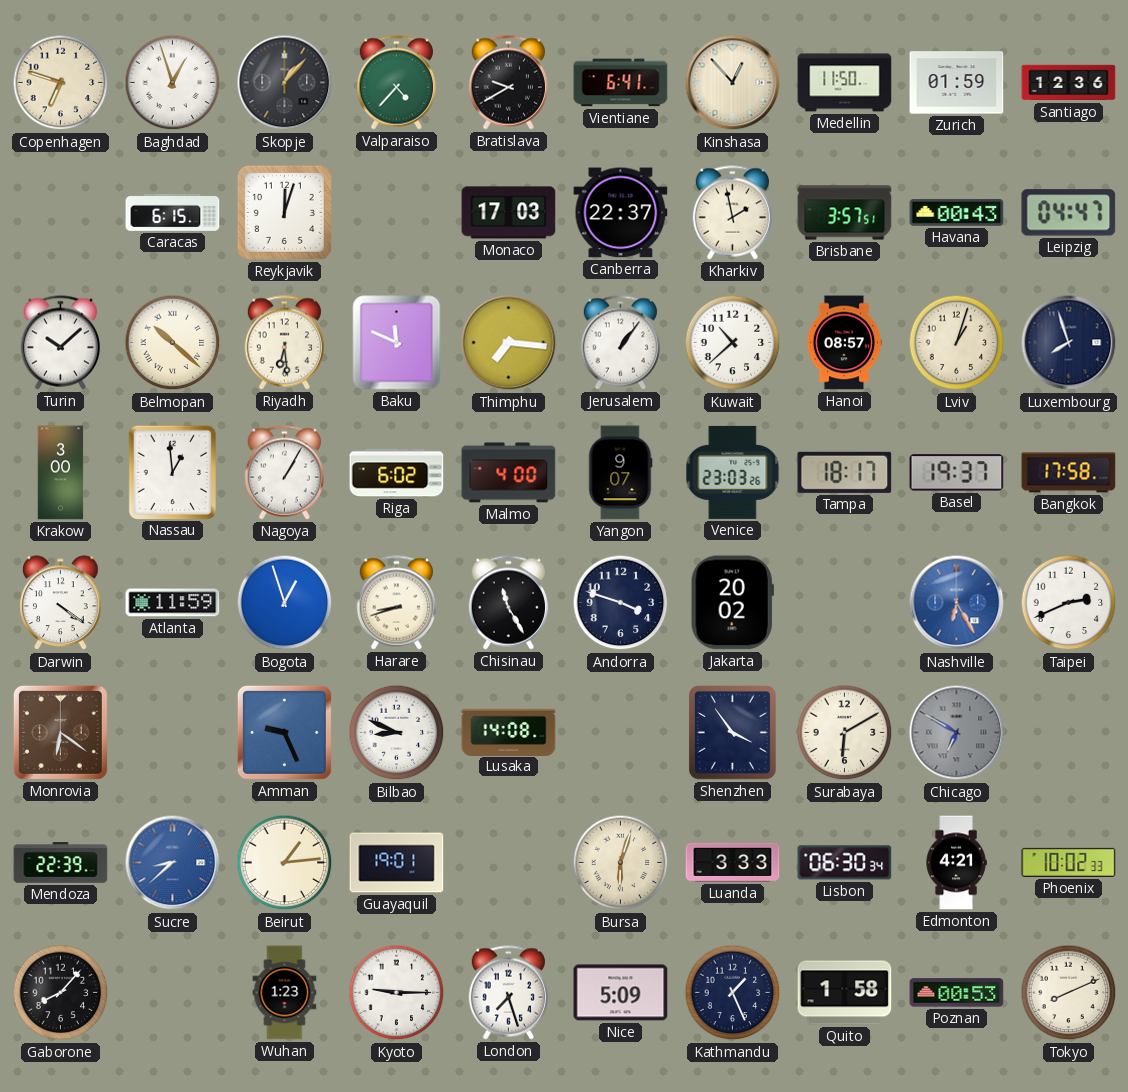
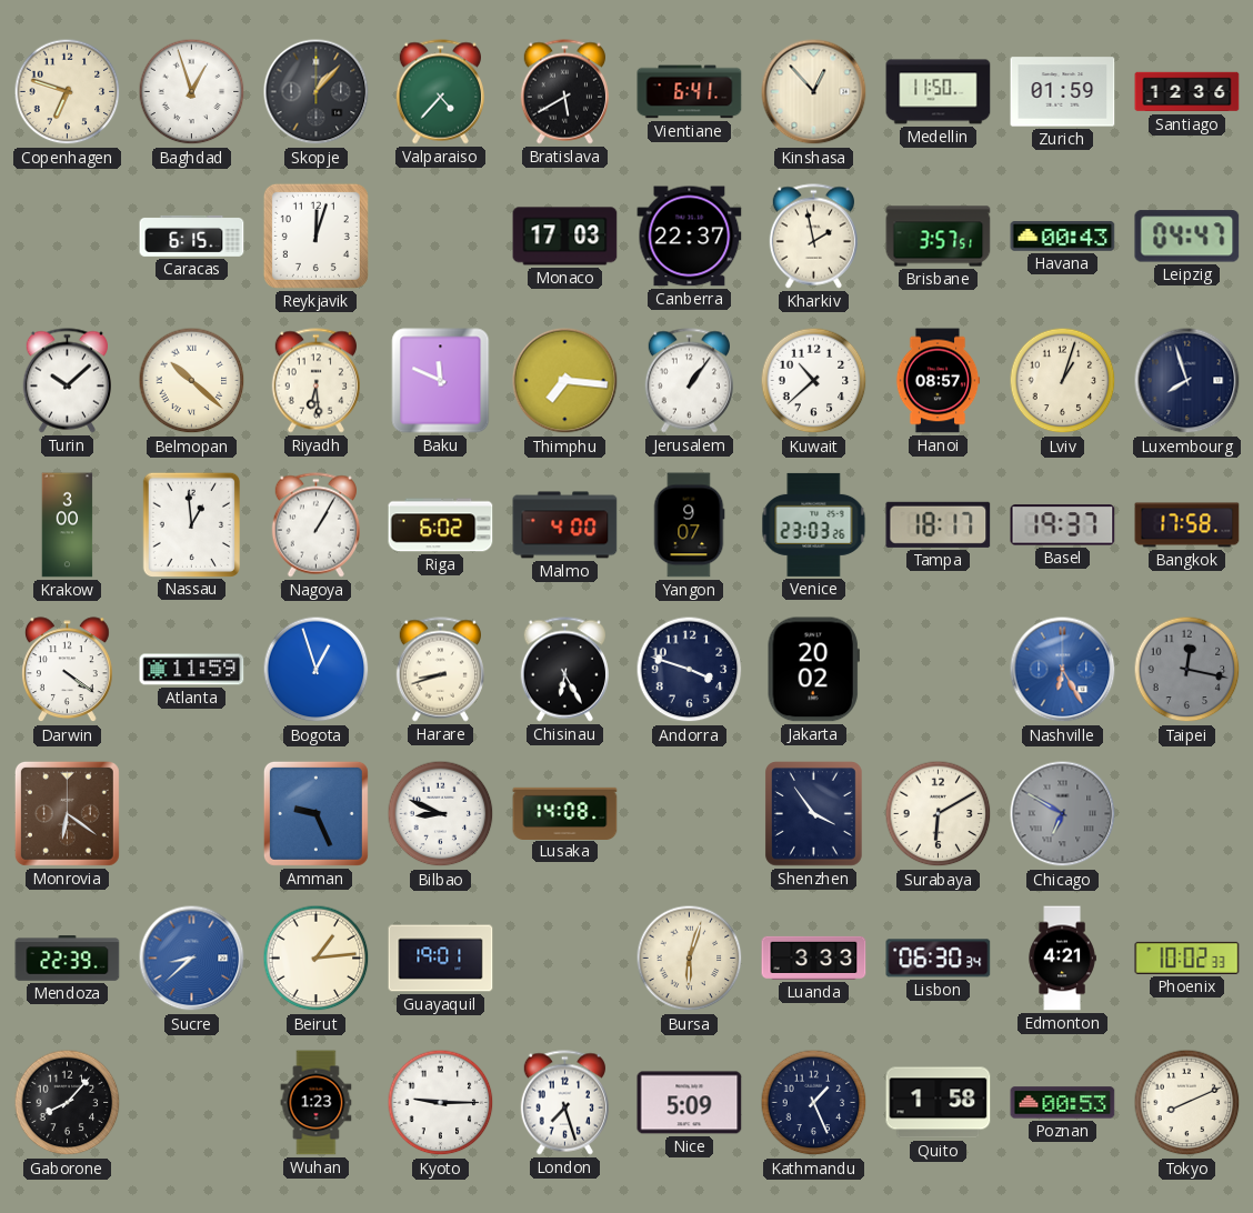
Bratislava: 9:40 -> 5:40 (564, 92)
Chisinau: 11:25 -> 6:25 (564, 670)
Taipei: 2:41 -> 12:17 (1187, 670)
Taipei dial: white -> grey (1187, 670)
